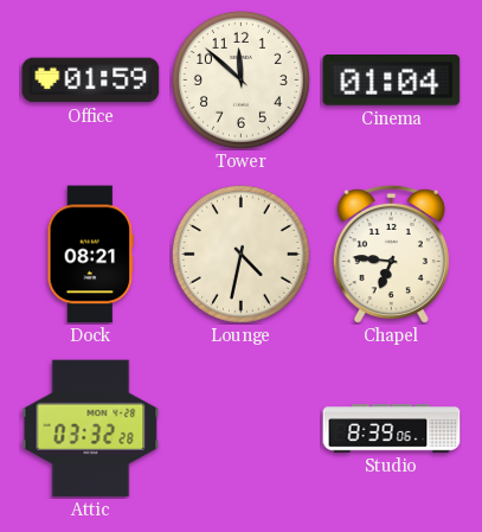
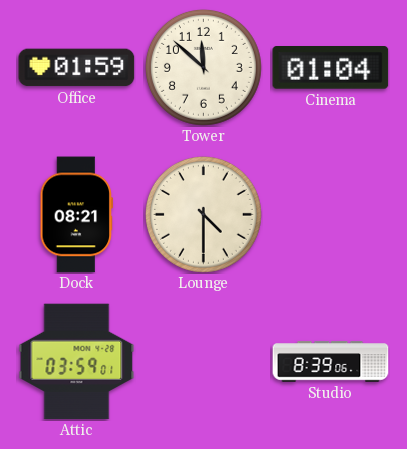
Lounge: 4:32 -> 4:30 (203, 214)
Chapel: 6:46 -> none (391, 254)
Attic: 03:32 -> 03:59 (77, 362)
